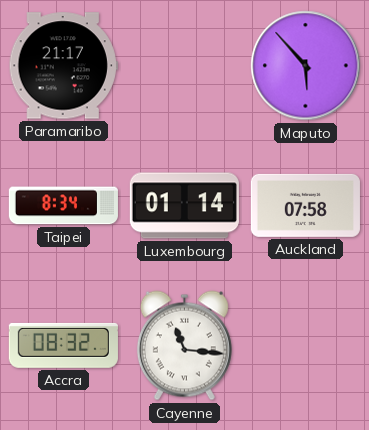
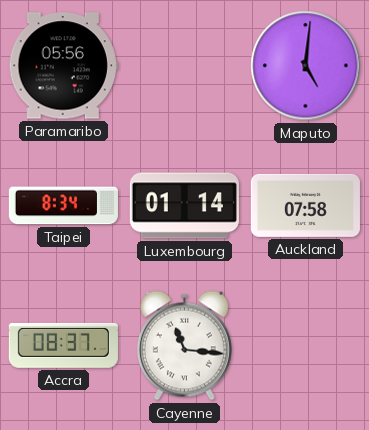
Paramaribo: 21:17 -> 05:56 (63, 66)
Maputo: 5:53 -> 5:01 (306, 66)
Accra: 08:32 -> 08:37 (63, 345)
